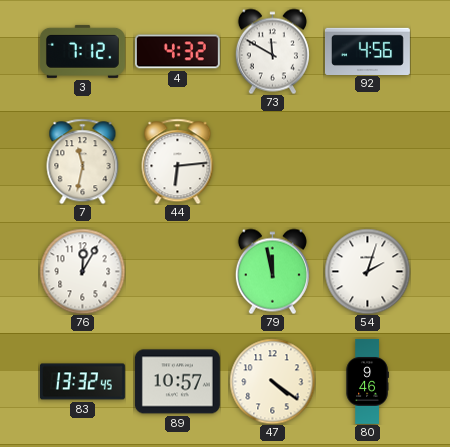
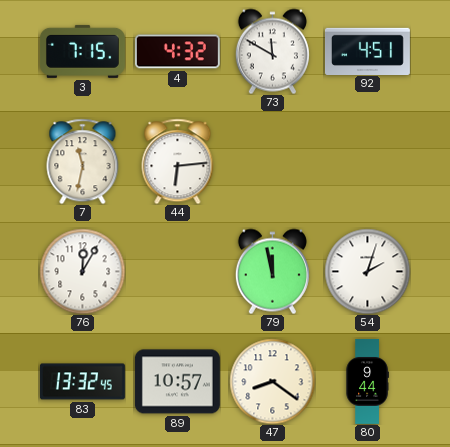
3: 7:12 -> 7:15 (82, 51)
92: 4:56 -> 4:51 (367, 51)
47: 4:21 -> 8:21 (272, 381)
80: 9:46 -> 9:44 (367, 381)
